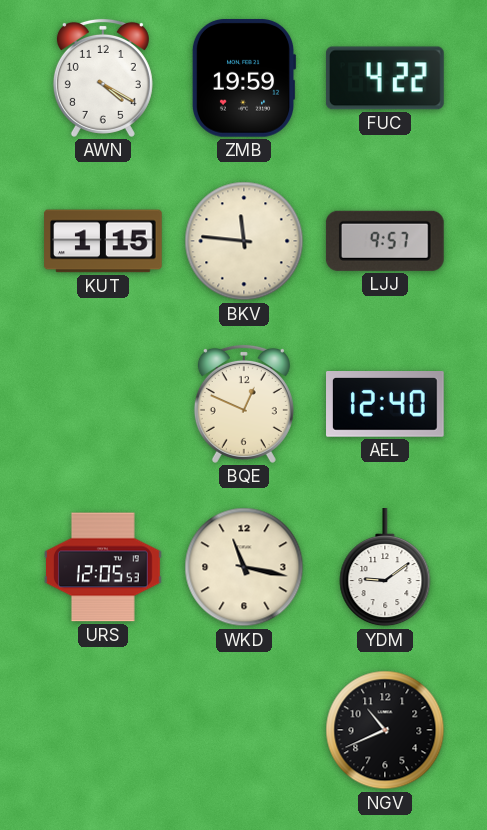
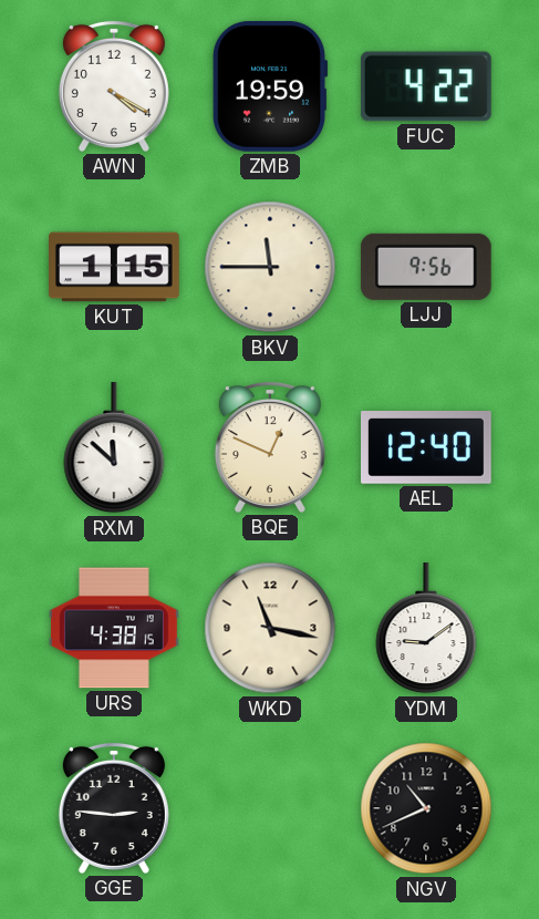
BKV: 11:46 -> 11:45 (270, 267)
LJJ: 9:57 -> 9:56 (426, 267)
RXM: none -> 11:52 (114, 448)
URS: 12:05 -> 4:38 (115, 628)
GGE: none -> 2:46 (114, 808)
